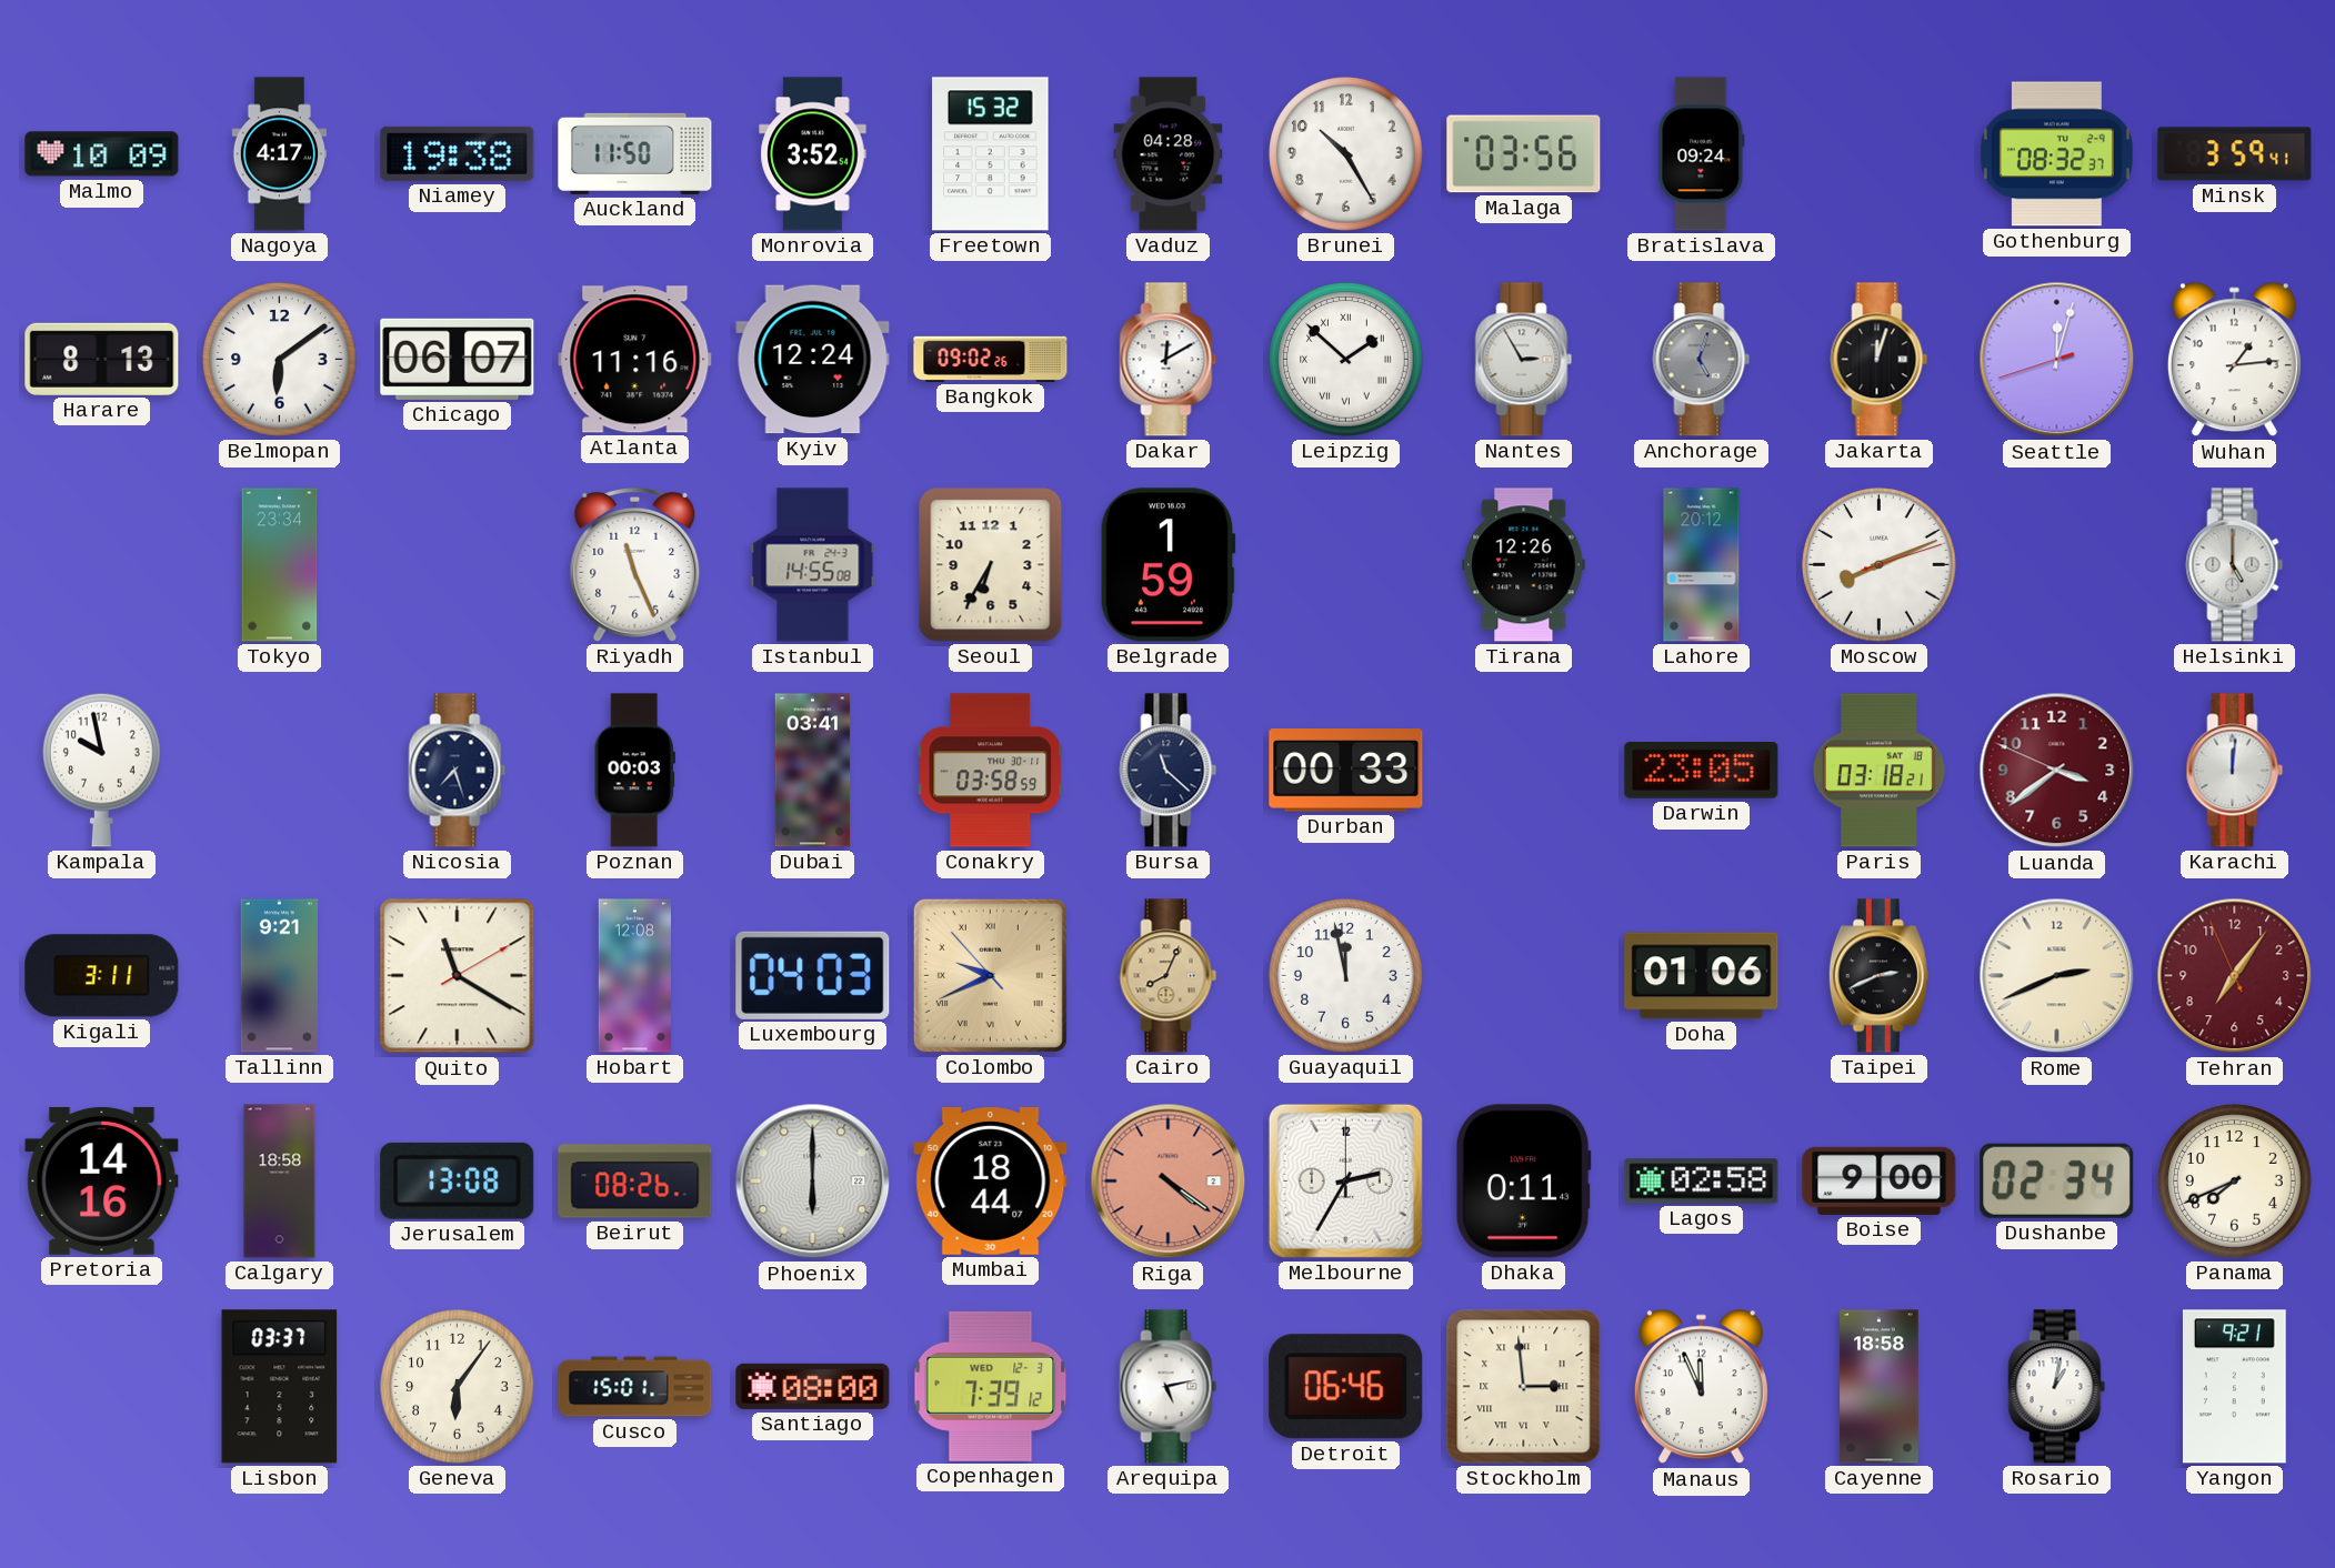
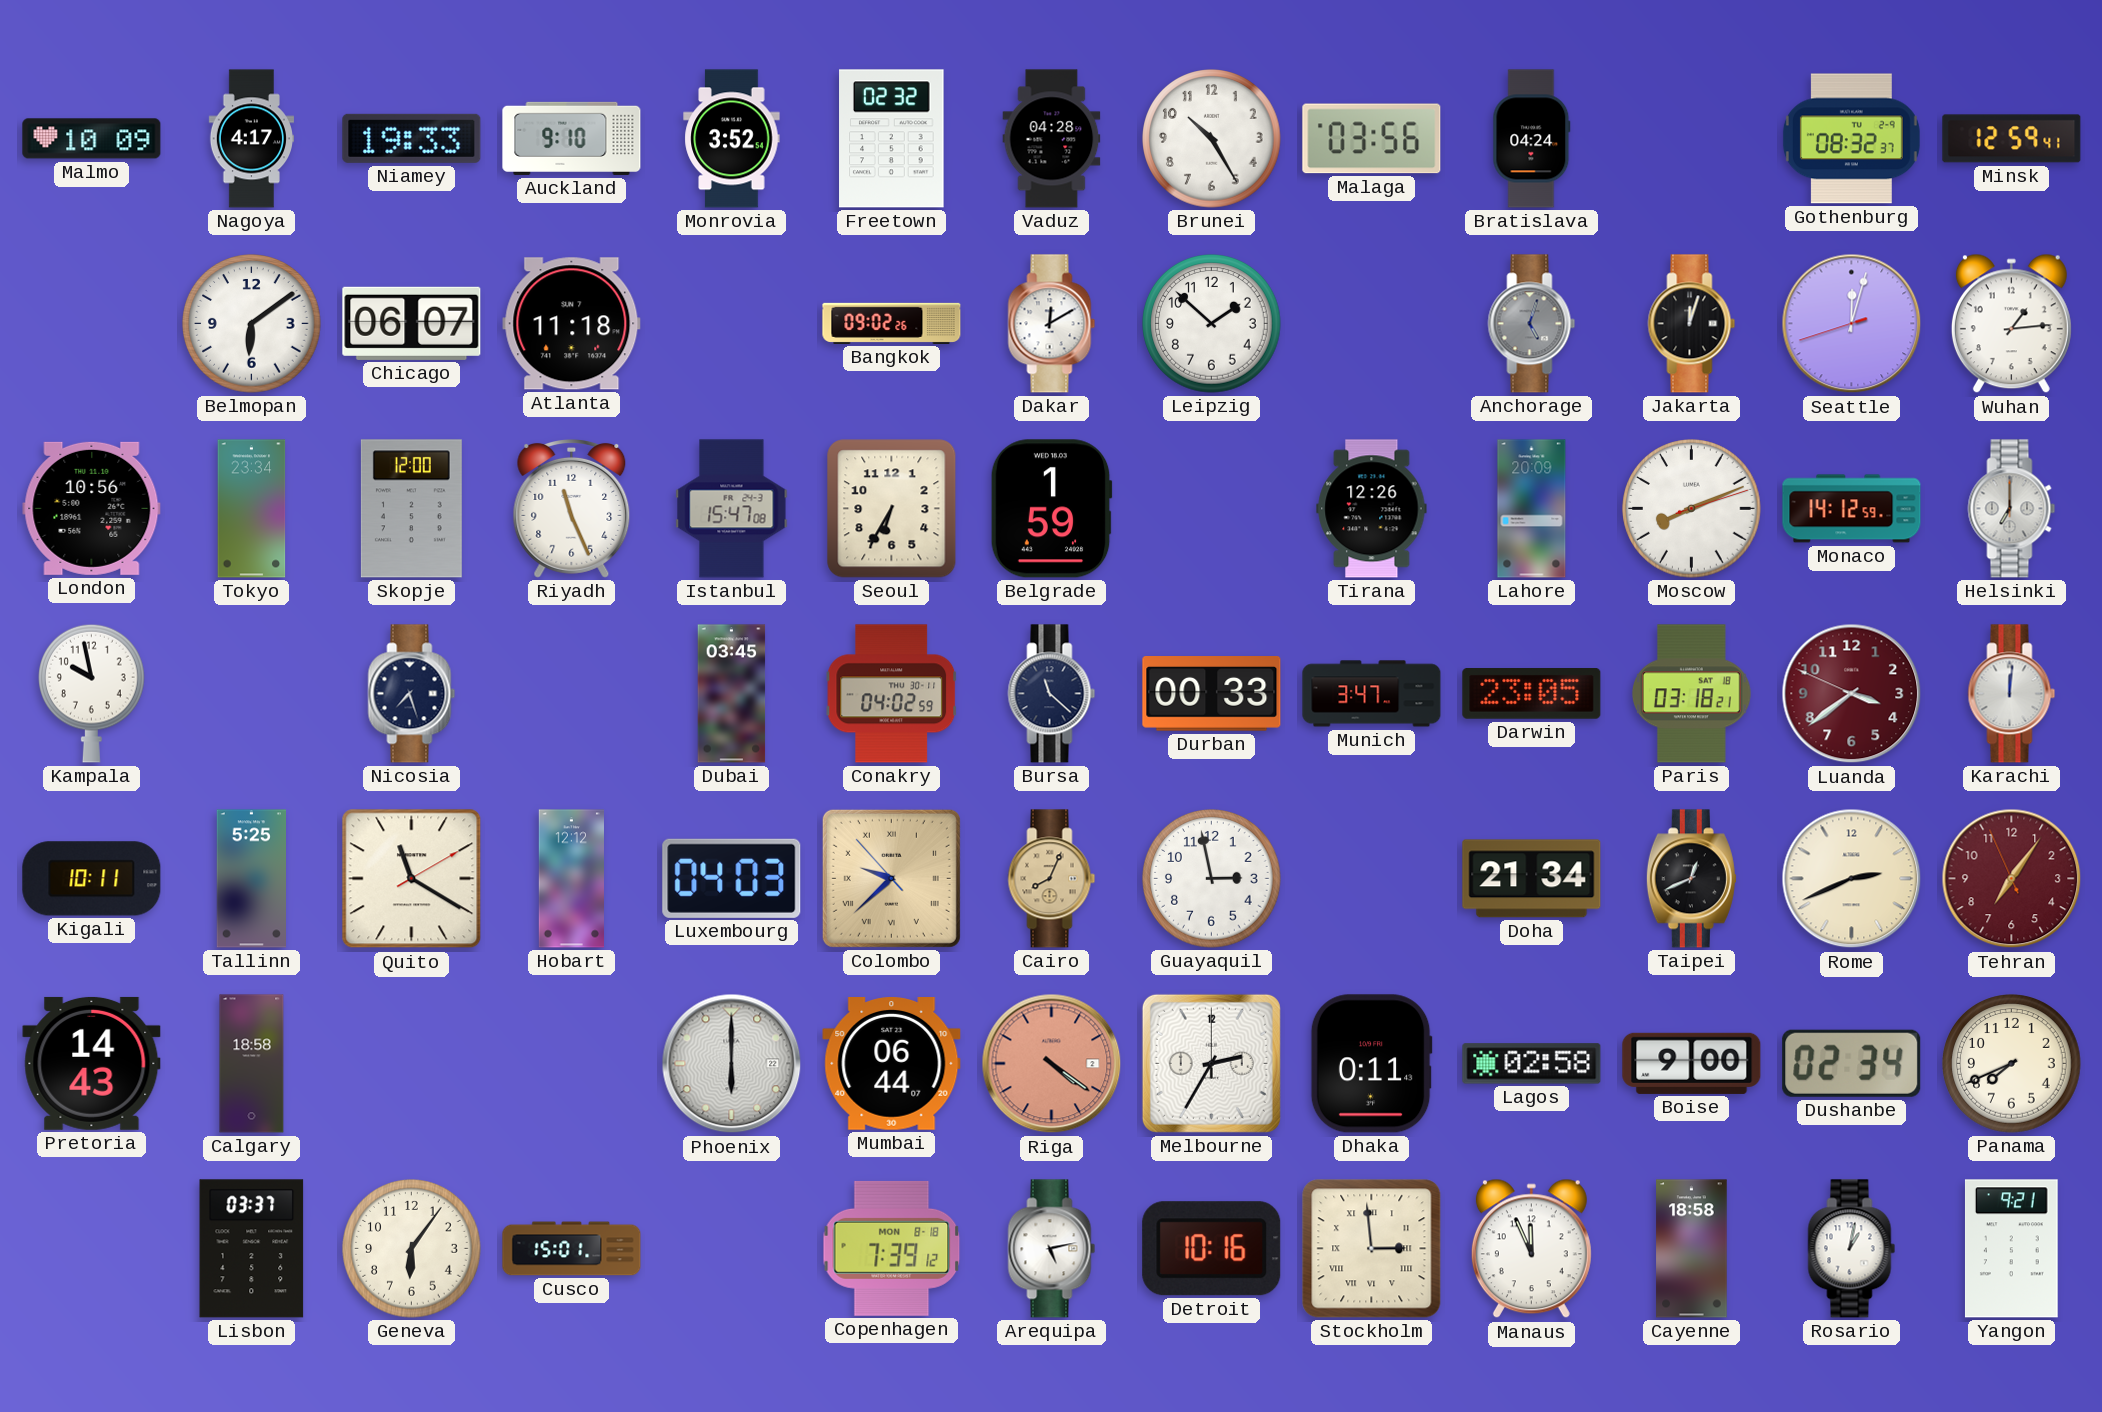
Niamey: 19:38 -> 19:33 (412, 138)
Auckland: 11:50 -> 9:10 (572, 138)
Freetown: 15:32 -> 02:32 (892, 139)
Bratislava: 09:24 -> 04:24 (1532, 139)
Minsk: 3:59 -> 12:59 (2012, 139)
Harare: 8:13 -> none (102, 359)
Atlanta: 11:16 -> 11:18 (572, 324)
Kyiv: 12:24 -> none (813, 360)
Leipzig numerals: Roman -> Arabic (1212, 324)
Nantes: 2:55 -> none (1524, 360)
London: none -> 10:56 (92, 508)
Skopje: none -> 12:00 (411, 509)
Istanbul: 14:55 -> 15:47 (732, 509)
Lahore: 20:12 -> 20:09 (1532, 509)
Monaco: none -> 14:12 (1852, 509)
Helsinki: 5:00 -> 7:00 (2012, 509)
Poznan: 00:03 -> none (634, 771)
Dubai: 03:41 -> 03:45 (732, 694)
Conakry: 03:58 -> 04:02 (892, 694)
Munich: none -> 3:47 (1372, 694)
Kigali: 3:11 -> 10:11 (92, 879)
Tallinn: 9:21 -> 5:25 (251, 879)
Hobart: 12:08 -> 12:12 (571, 879)
Colombo: 9:40 -> 9:37 (891, 878)
Guayaquil: 11:58 -> 2:58 (1212, 879)
Doha: 01:06 -> 21:34 (1532, 879)
Taipei: 2:41 -> 12:41 (1691, 879)
Pretoria: 14:16 -> 14:43 (92, 1063)
Jerusalem: 13:08 -> none (458, 1180)
Beirut: 08:26 -> none (635, 1182)
Mumbai: 18:44 -> 06:44 (892, 1064)
Santiago: 08:00 -> none (813, 1386)
Copenhagen date: WED 12-3 -> MON 8-18 (892, 1248)
Detroit: 06:46 -> 10:16 (1212, 1249)
